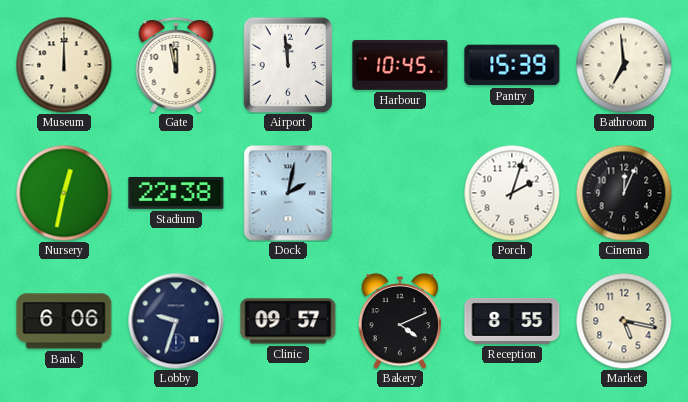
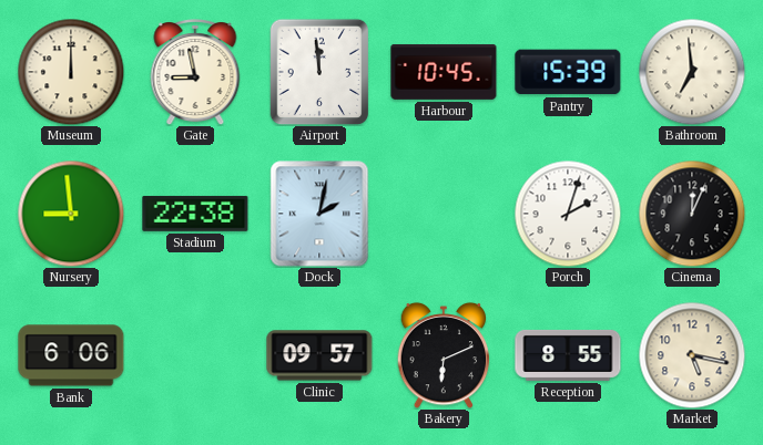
Gate: 11:58 -> 8:58 (195, 73)
Nursery: 12:32 -> 8:59 (71, 214)
Lobby: 9:33 -> none (176, 321)
Bakery: 4:11 -> 6:11 (444, 355)
